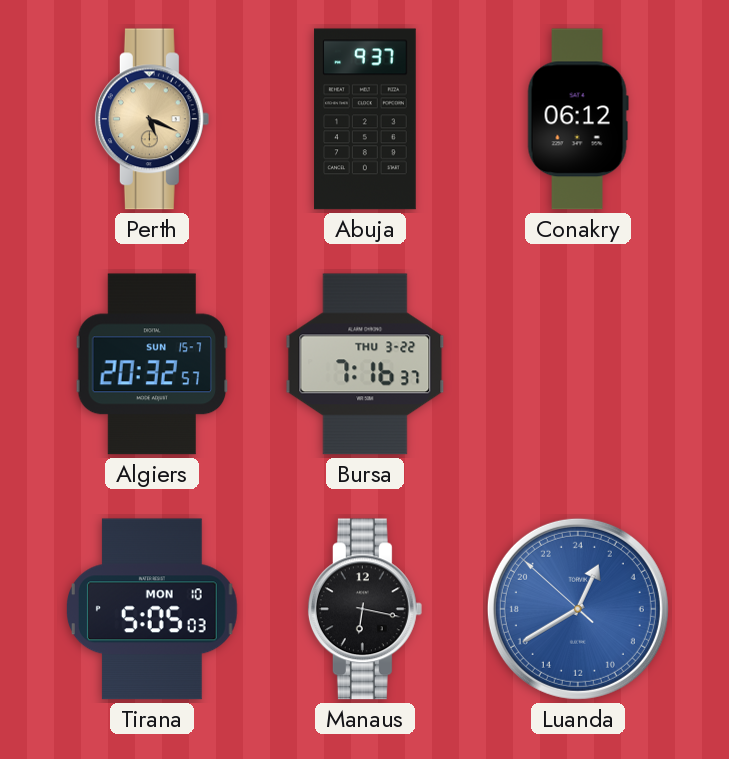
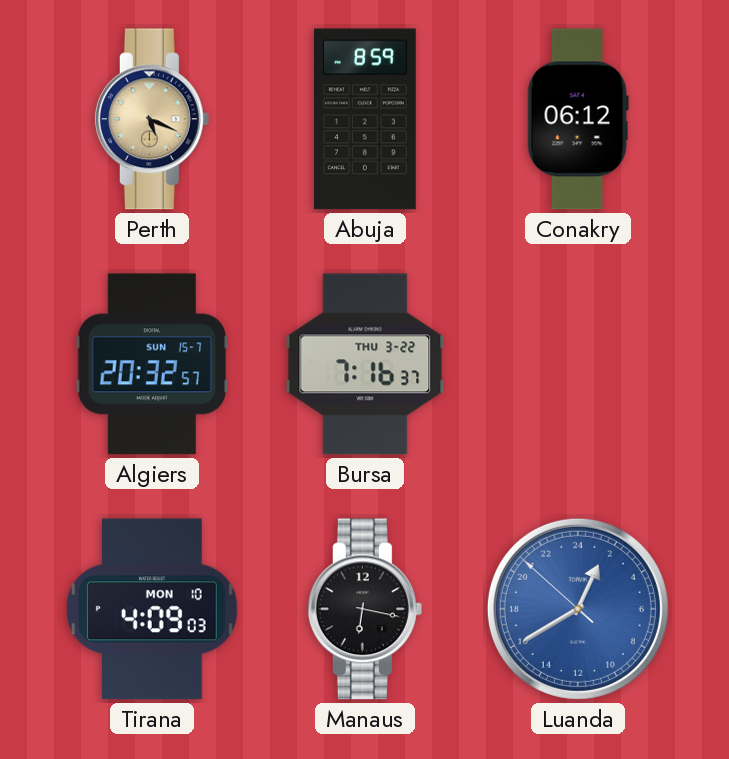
Abuja: 9:37 -> 8:59 (365, 119)
Tirana: 5:05 -> 4:09 (152, 609)
